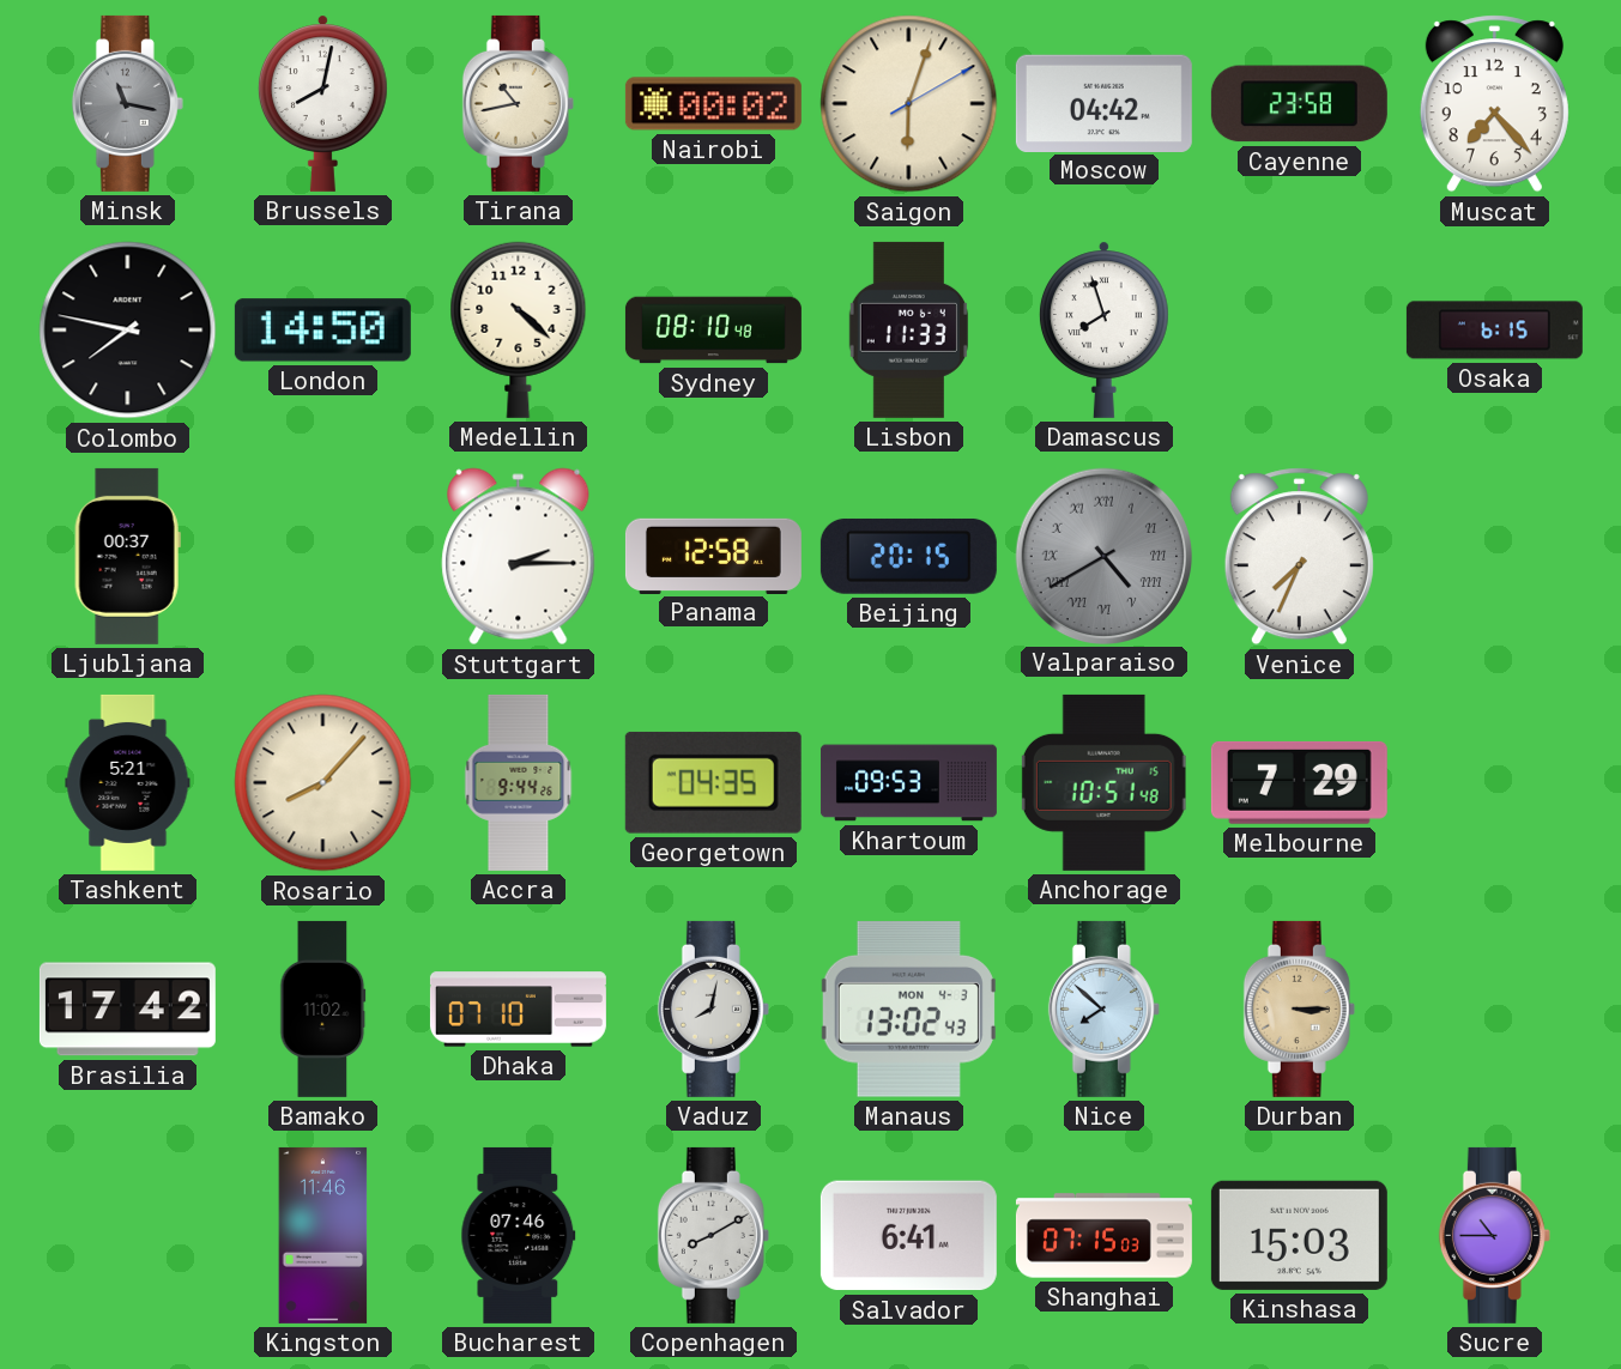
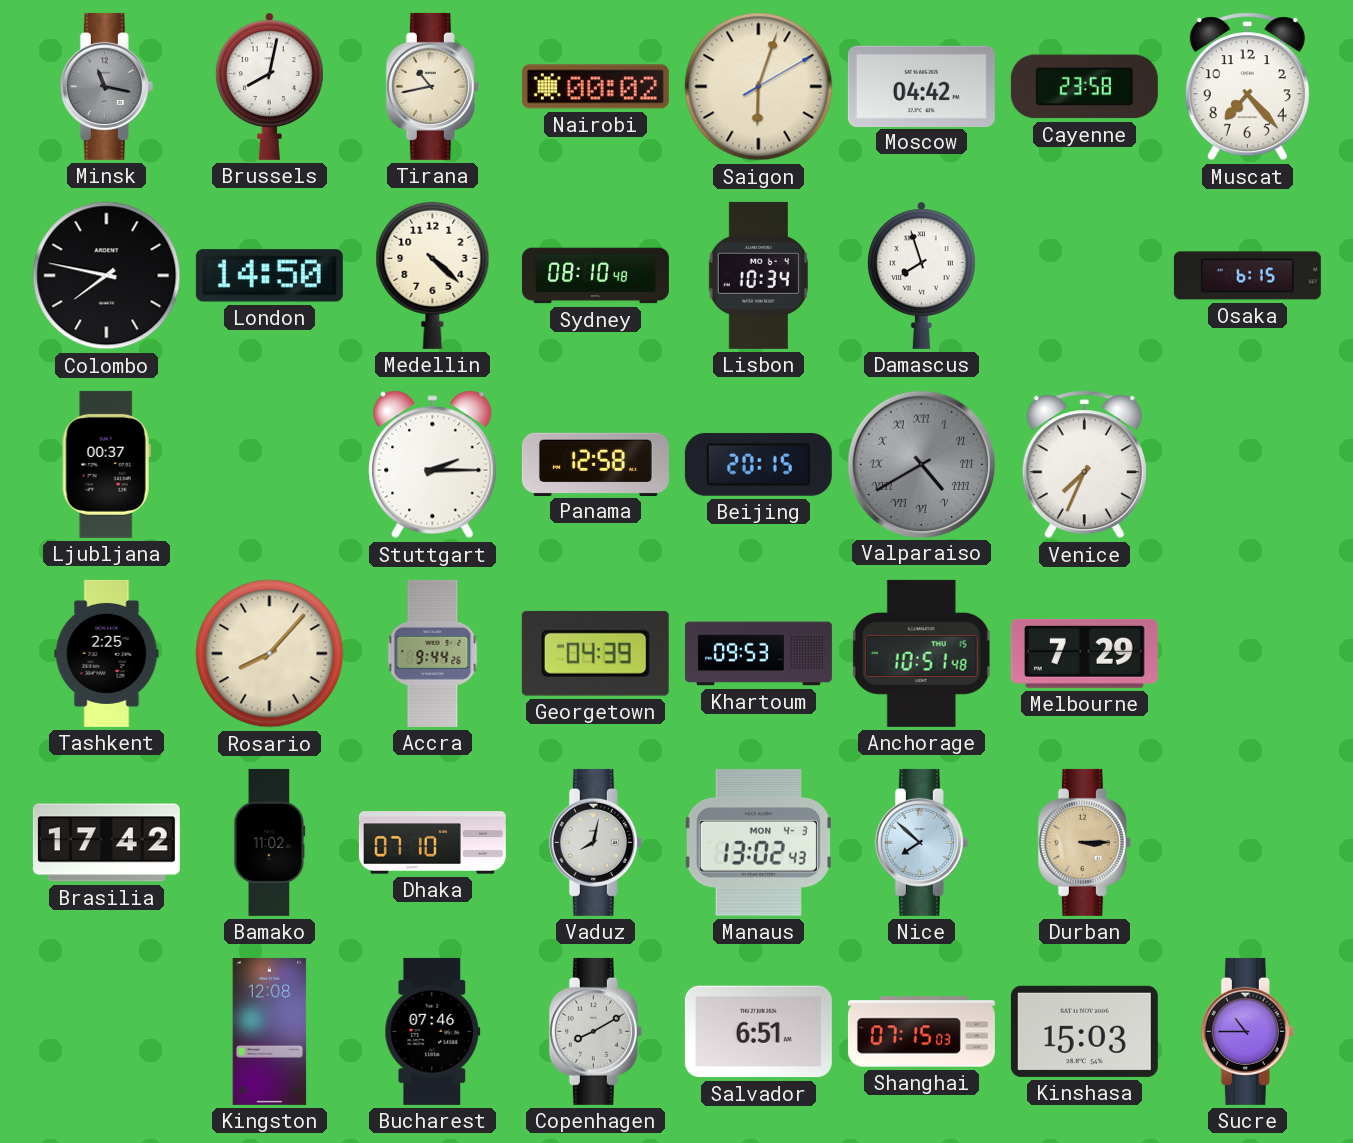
Lisbon: 11:33 -> 10:34 (758, 275)
Tashkent: 5:21 -> 2:25 (107, 653)
Georgetown: 04:35 -> 04:39 (595, 653)
Kingston: 11:46 -> 12:08 (270, 1031)
Salvador: 6:41 -> 6:51 (758, 1032)
